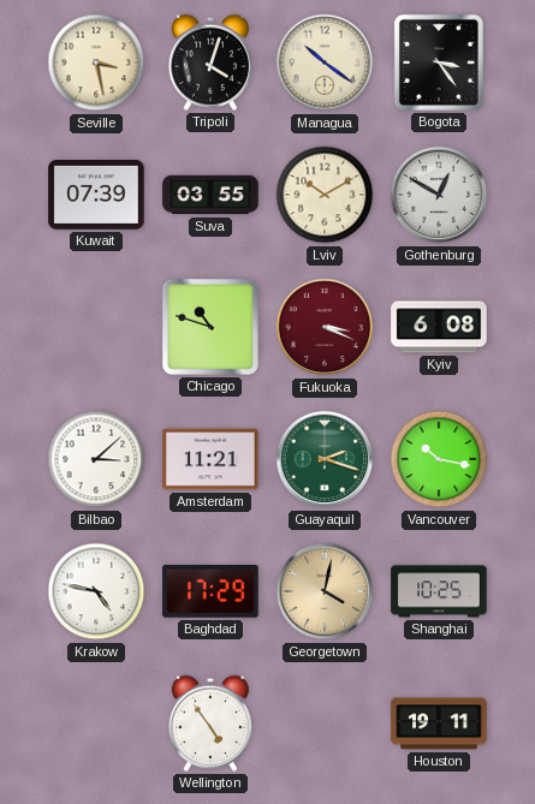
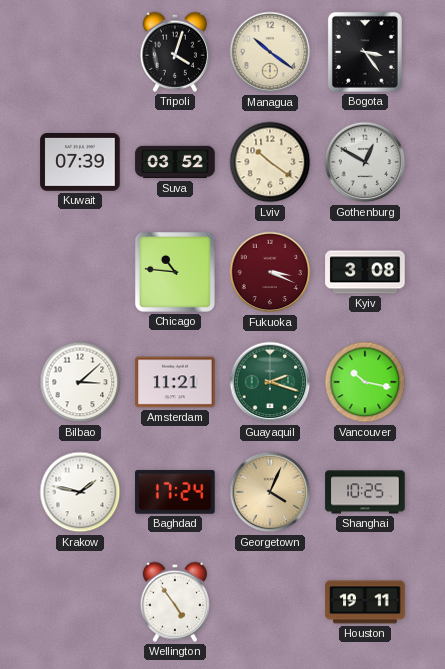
Seville: 3:28 -> none (96, 62)
Suva: 03:55 -> 03:52 (175, 162)
Lviv: 10:10 -> 10:21 (270, 162)
Chicago: 10:48 -> 10:46 (175, 272)
Kyiv: 6:08 -> 3:08 (365, 272)
Krakow: 4:47 -> 1:47 (80, 492)
Baghdad: 17:29 -> 17:24 (175, 493)
Georgetown: 4:02 -> 4:04 (270, 492)
